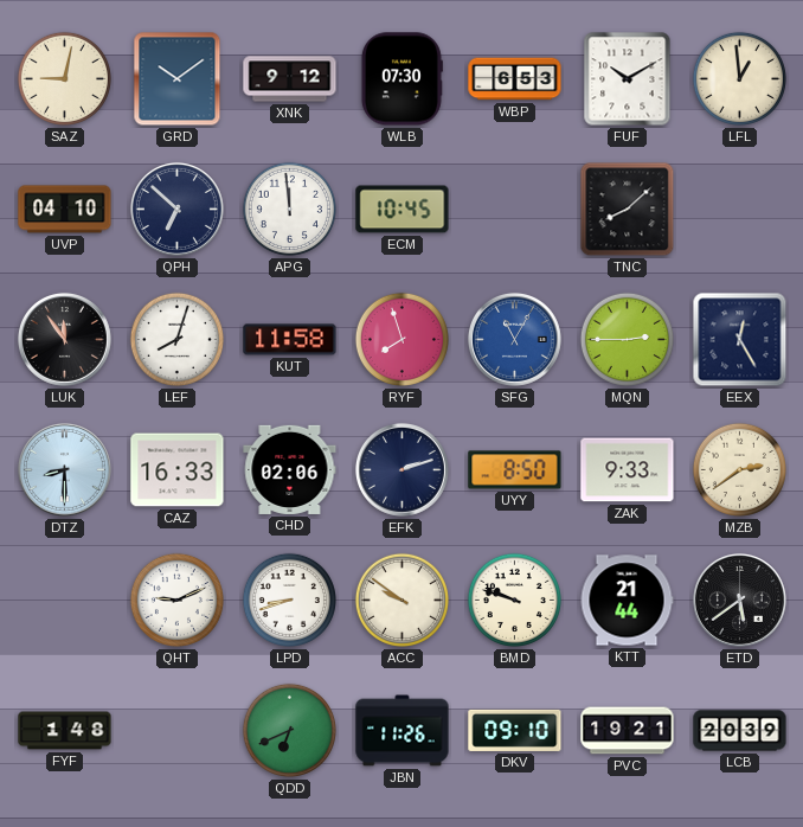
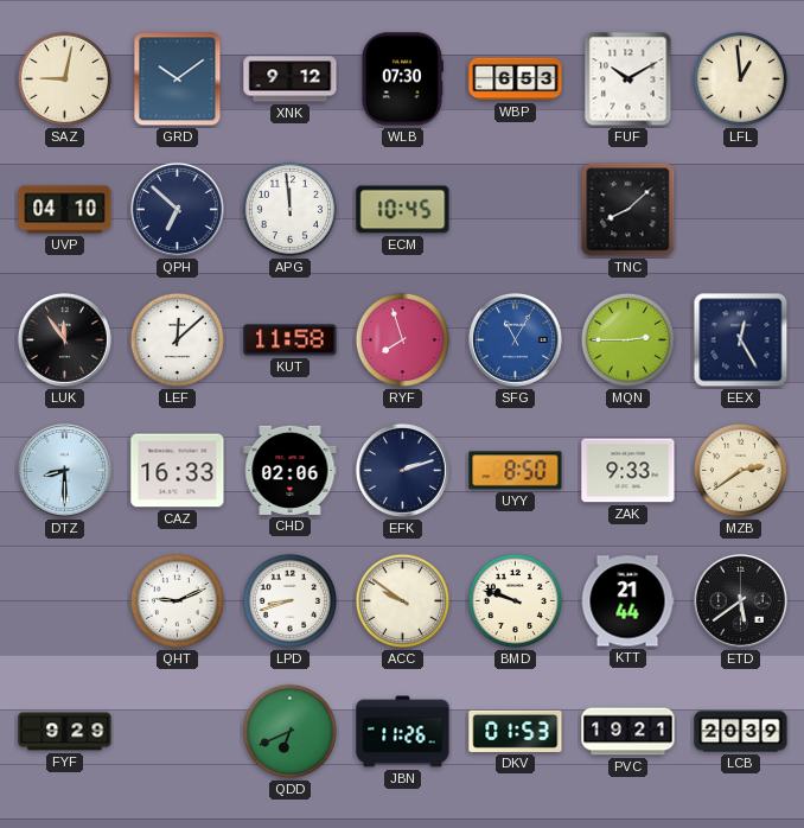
LEF: 8:03 -> 12:08 (177, 339)
FYF: 1:48 -> 9:29 (65, 732)
DKV: 09:10 -> 01:53 (516, 731)
